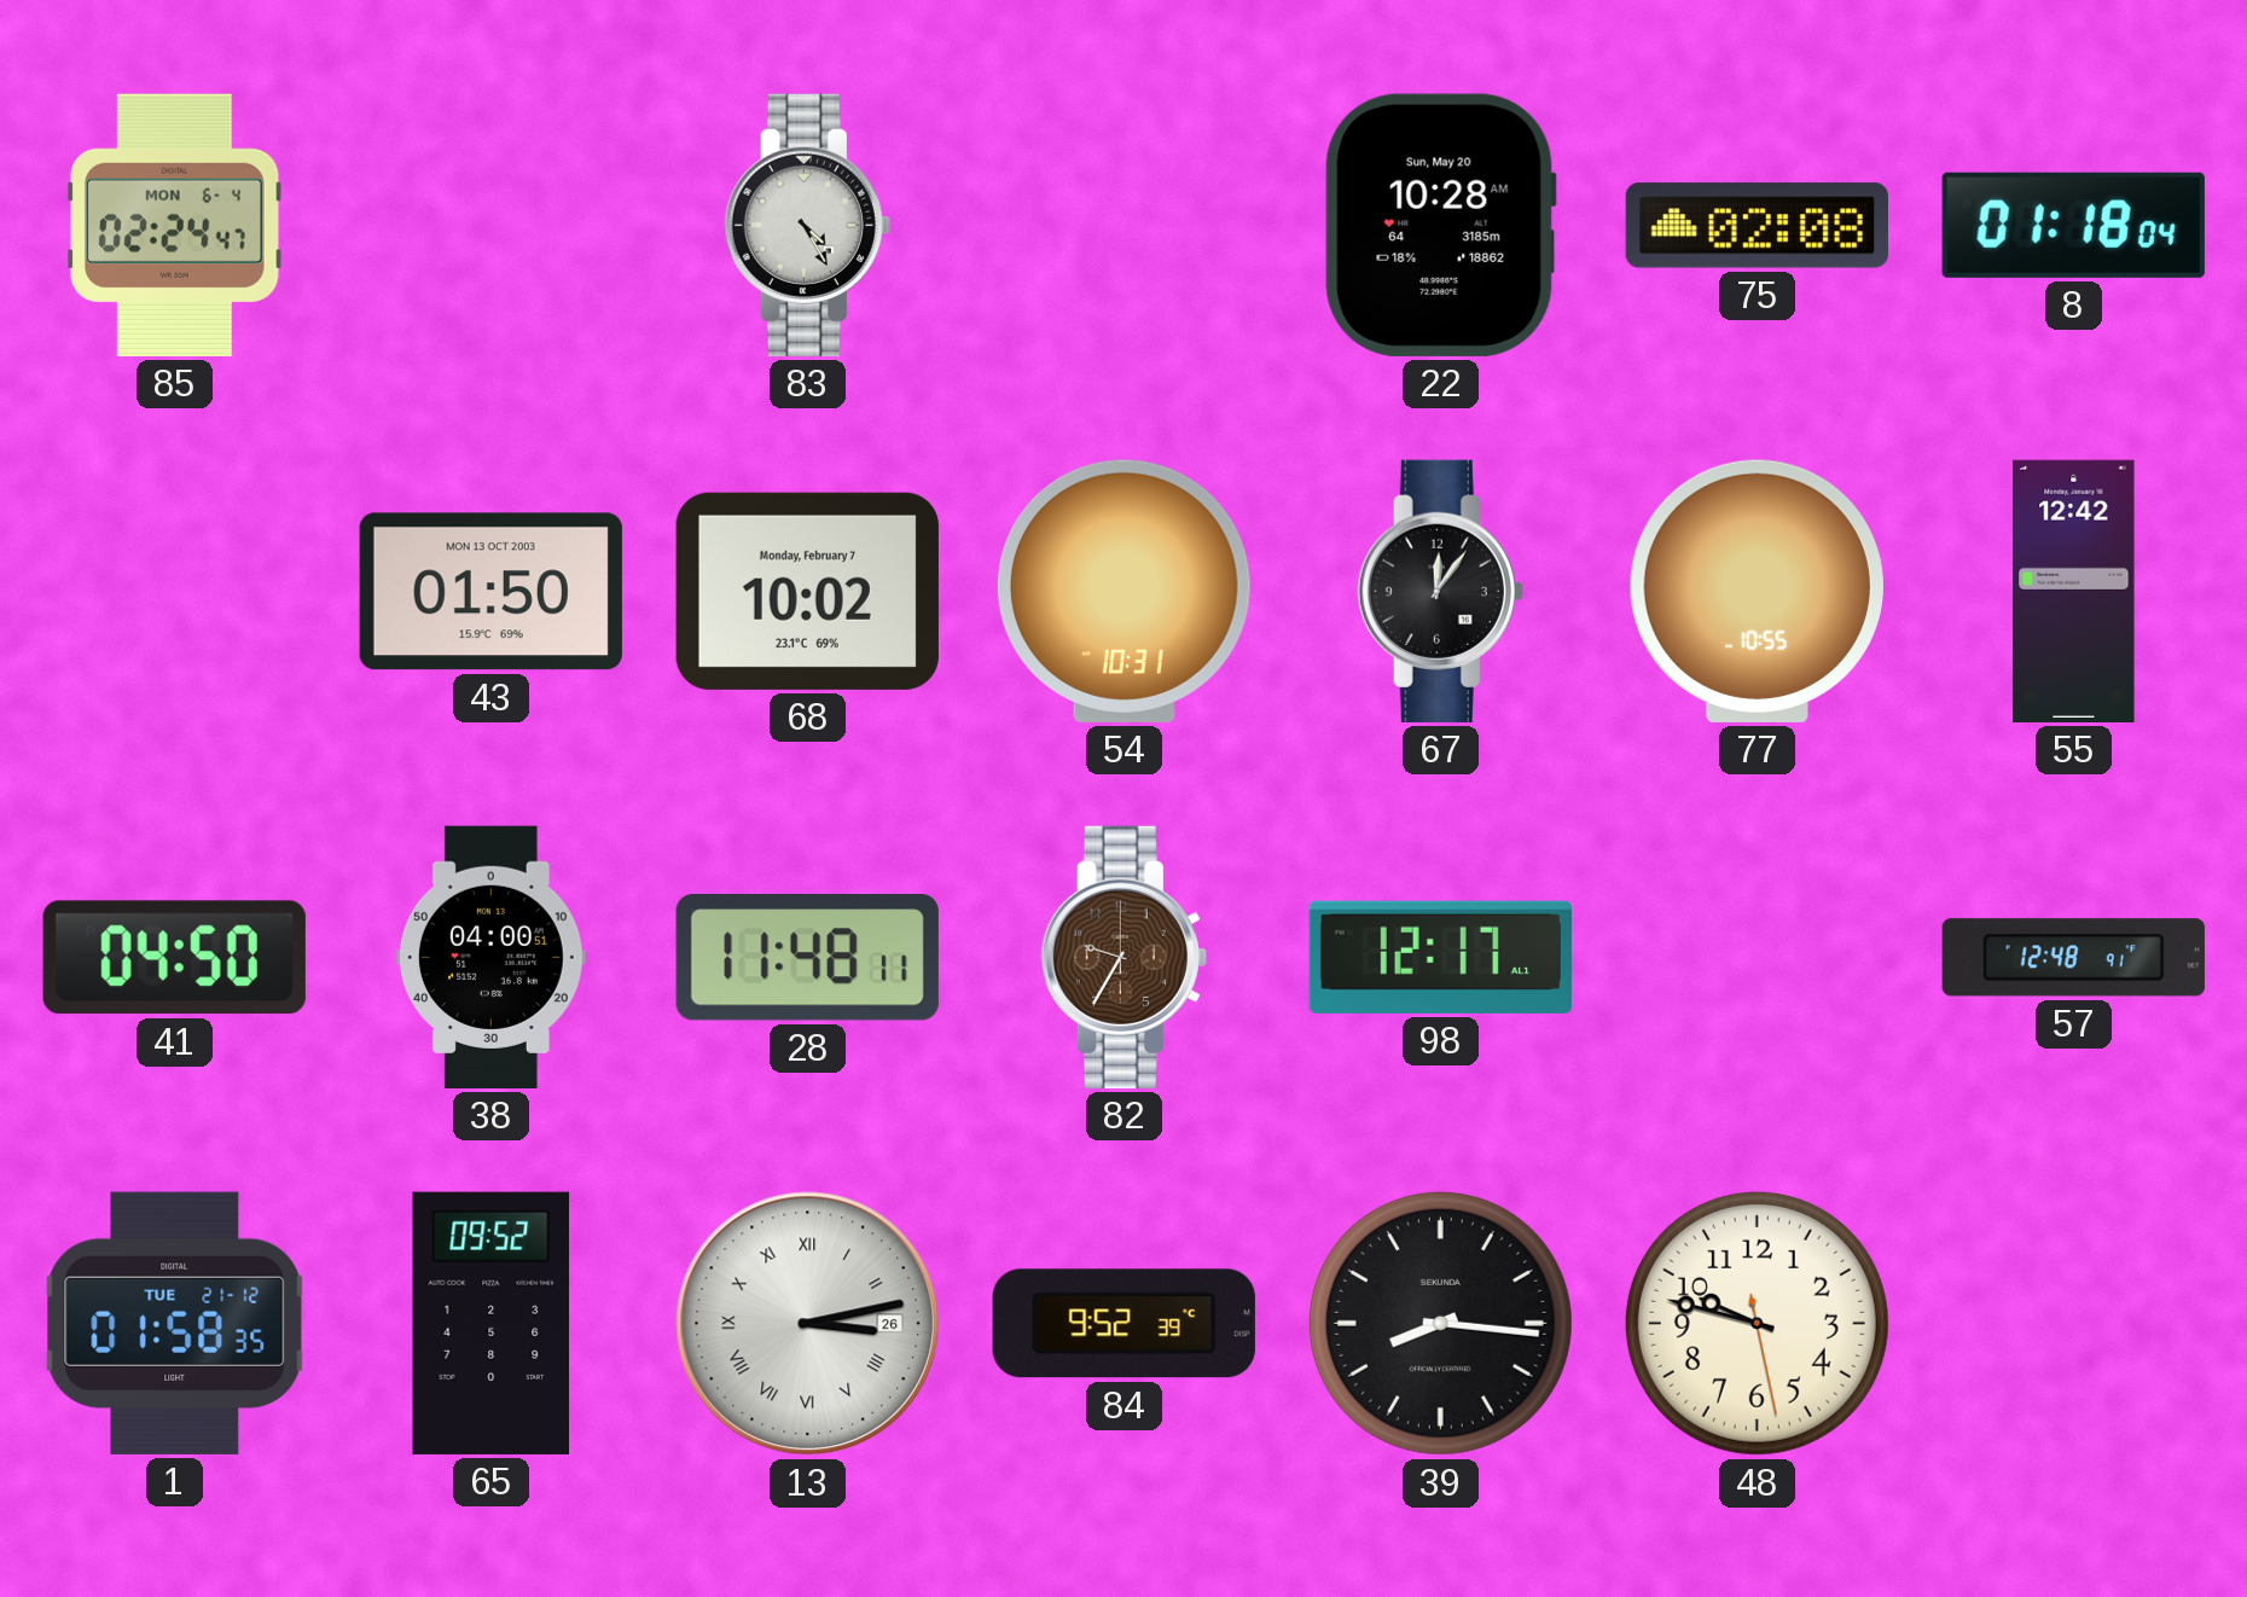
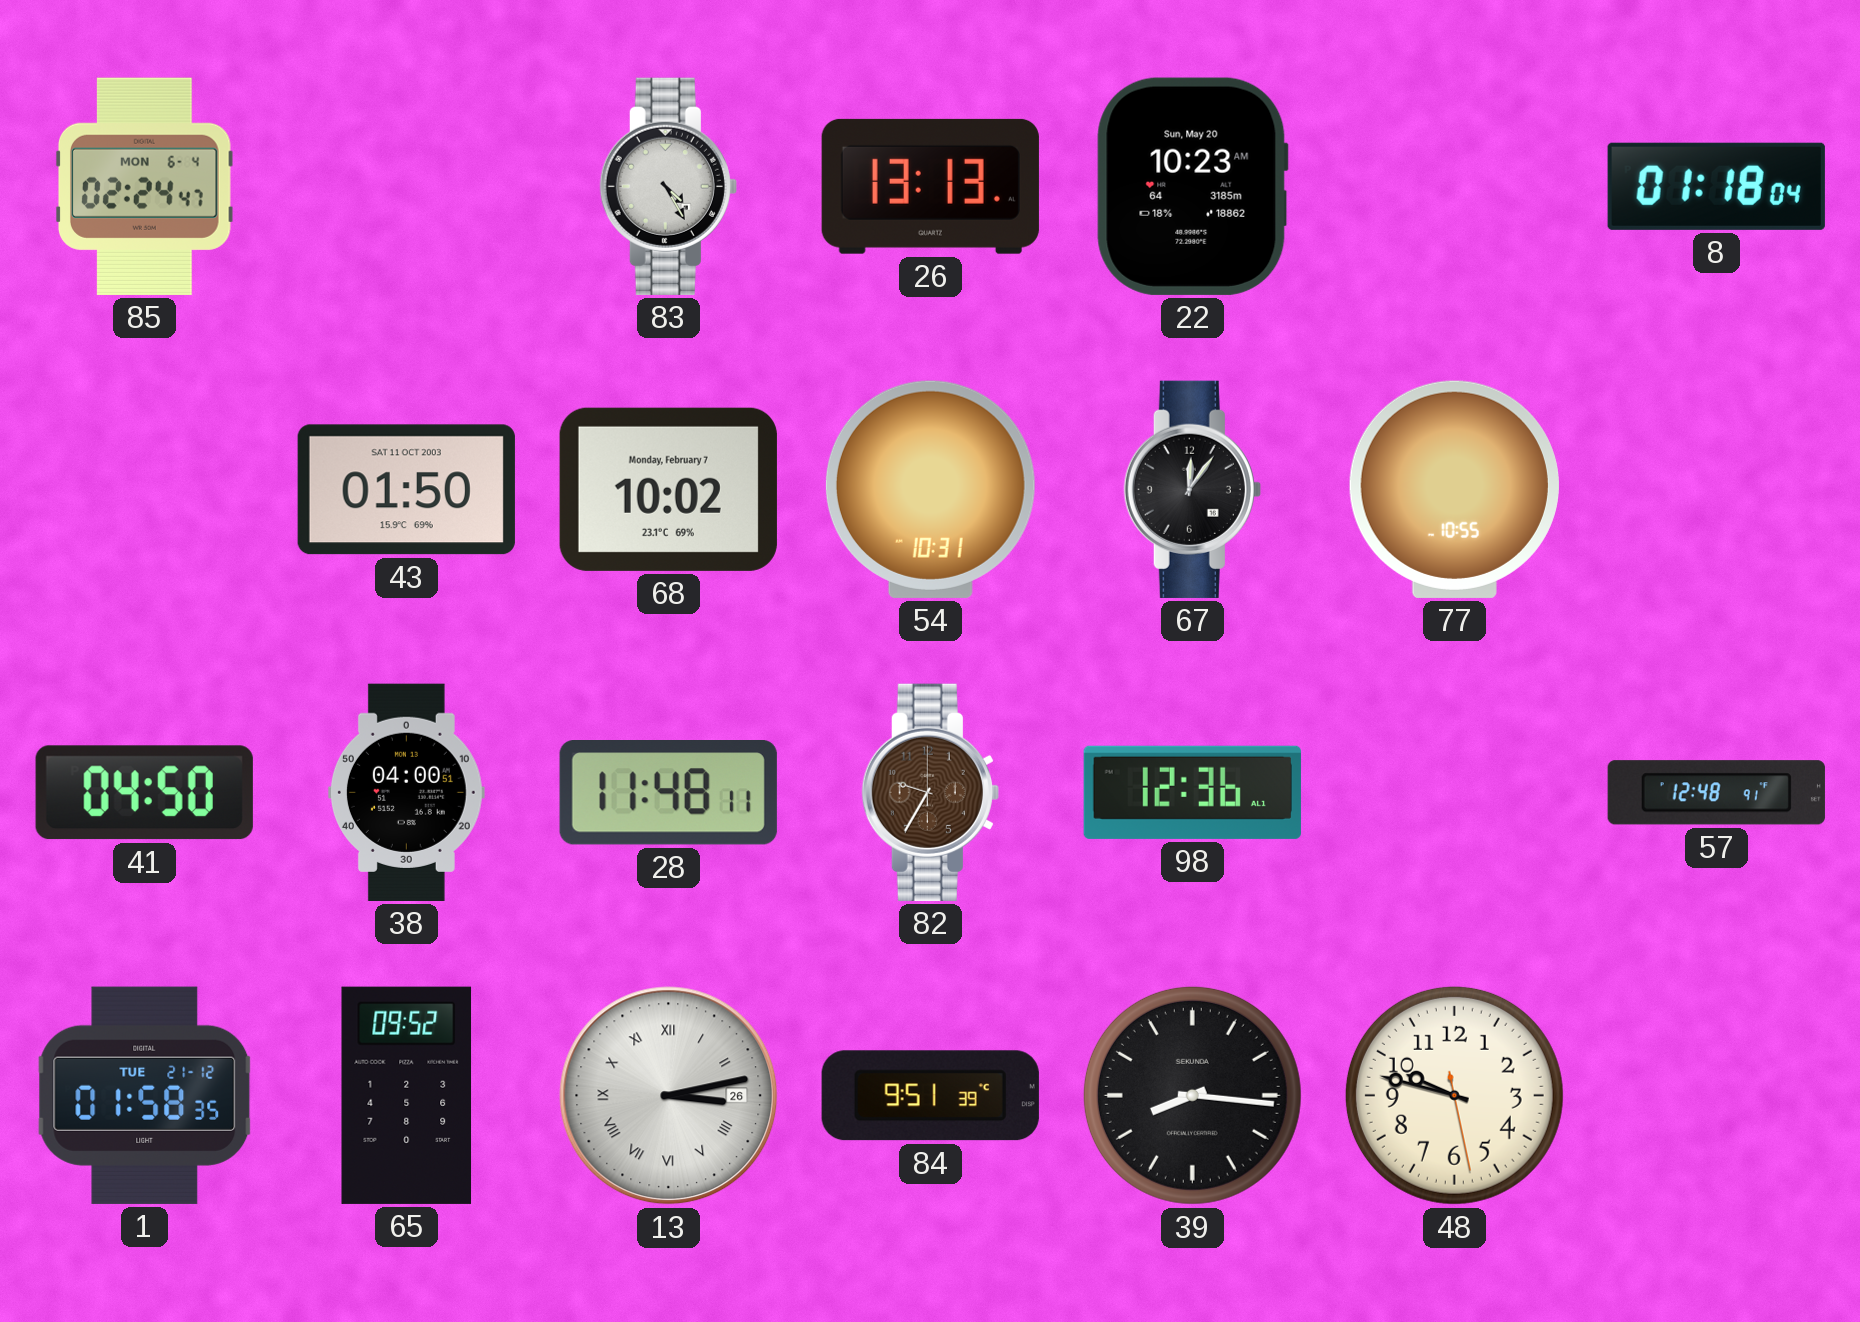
26: none -> 13:13 (930, 186)
22: 10:28 -> 10:23 (1192, 186)
75: 02:08 -> none (1757, 226)
43 date: MON 13 OCT 2003 -> SAT 11 OCT 2003 (406, 490)
55: 12:42 -> none (2074, 591)
98: 12:17 -> 12:36 (1192, 792)
84: 9:52 -> 9:51 (930, 1096)
